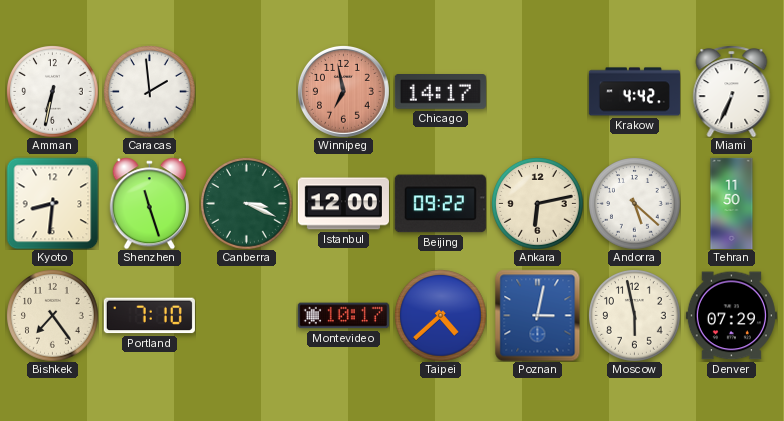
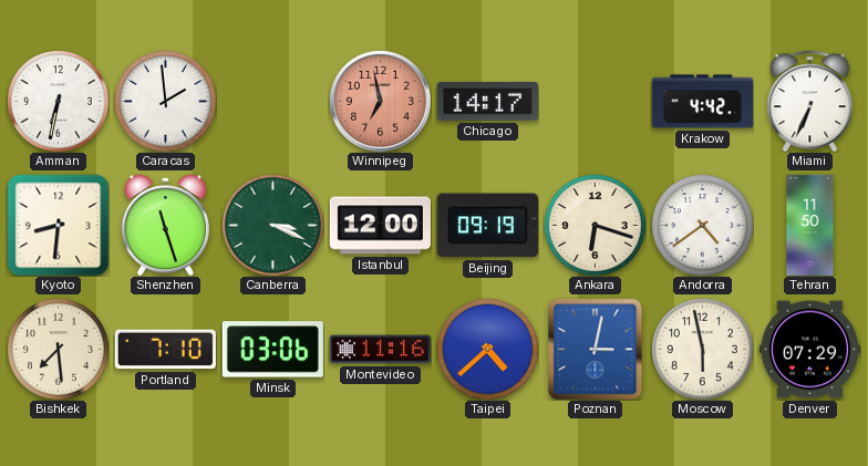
Beijing: 09:22 -> 09:19 (487, 226)
Ankara: 6:13 -> 6:18 (596, 226)
Andorra: 5:22 -> 4:39 (703, 226)
Bishkek: 7:24 -> 7:29 (59, 350)
Minsk: none -> 03:06 (272, 350)
Montevideo: 10:17 -> 11:16 (380, 350)
